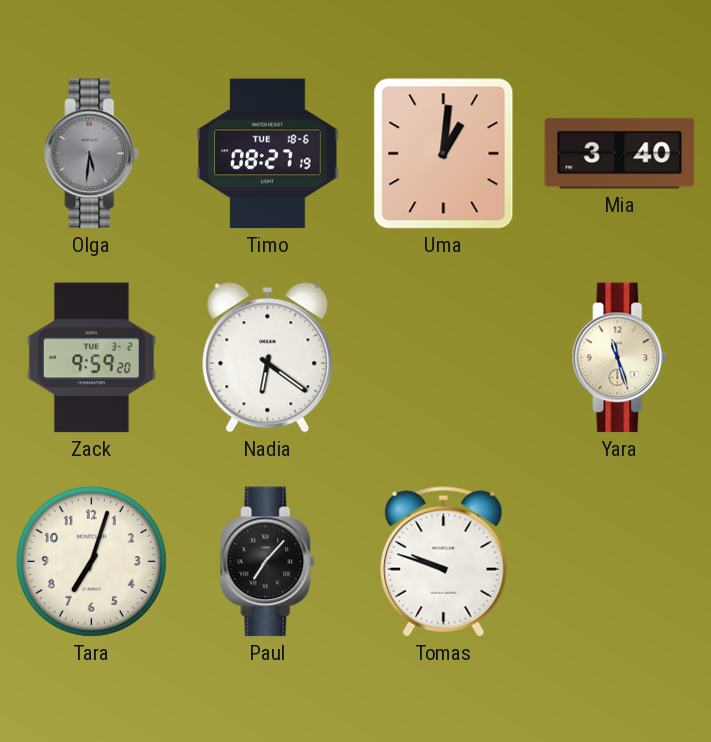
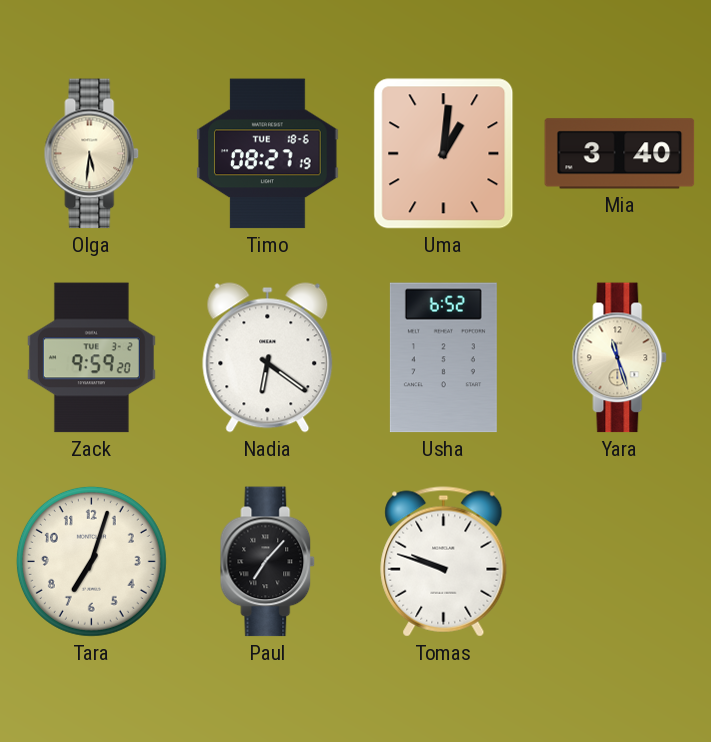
Olga dial: grey -> cream (92, 154)
Usha: none -> 6:52 (443, 358)
